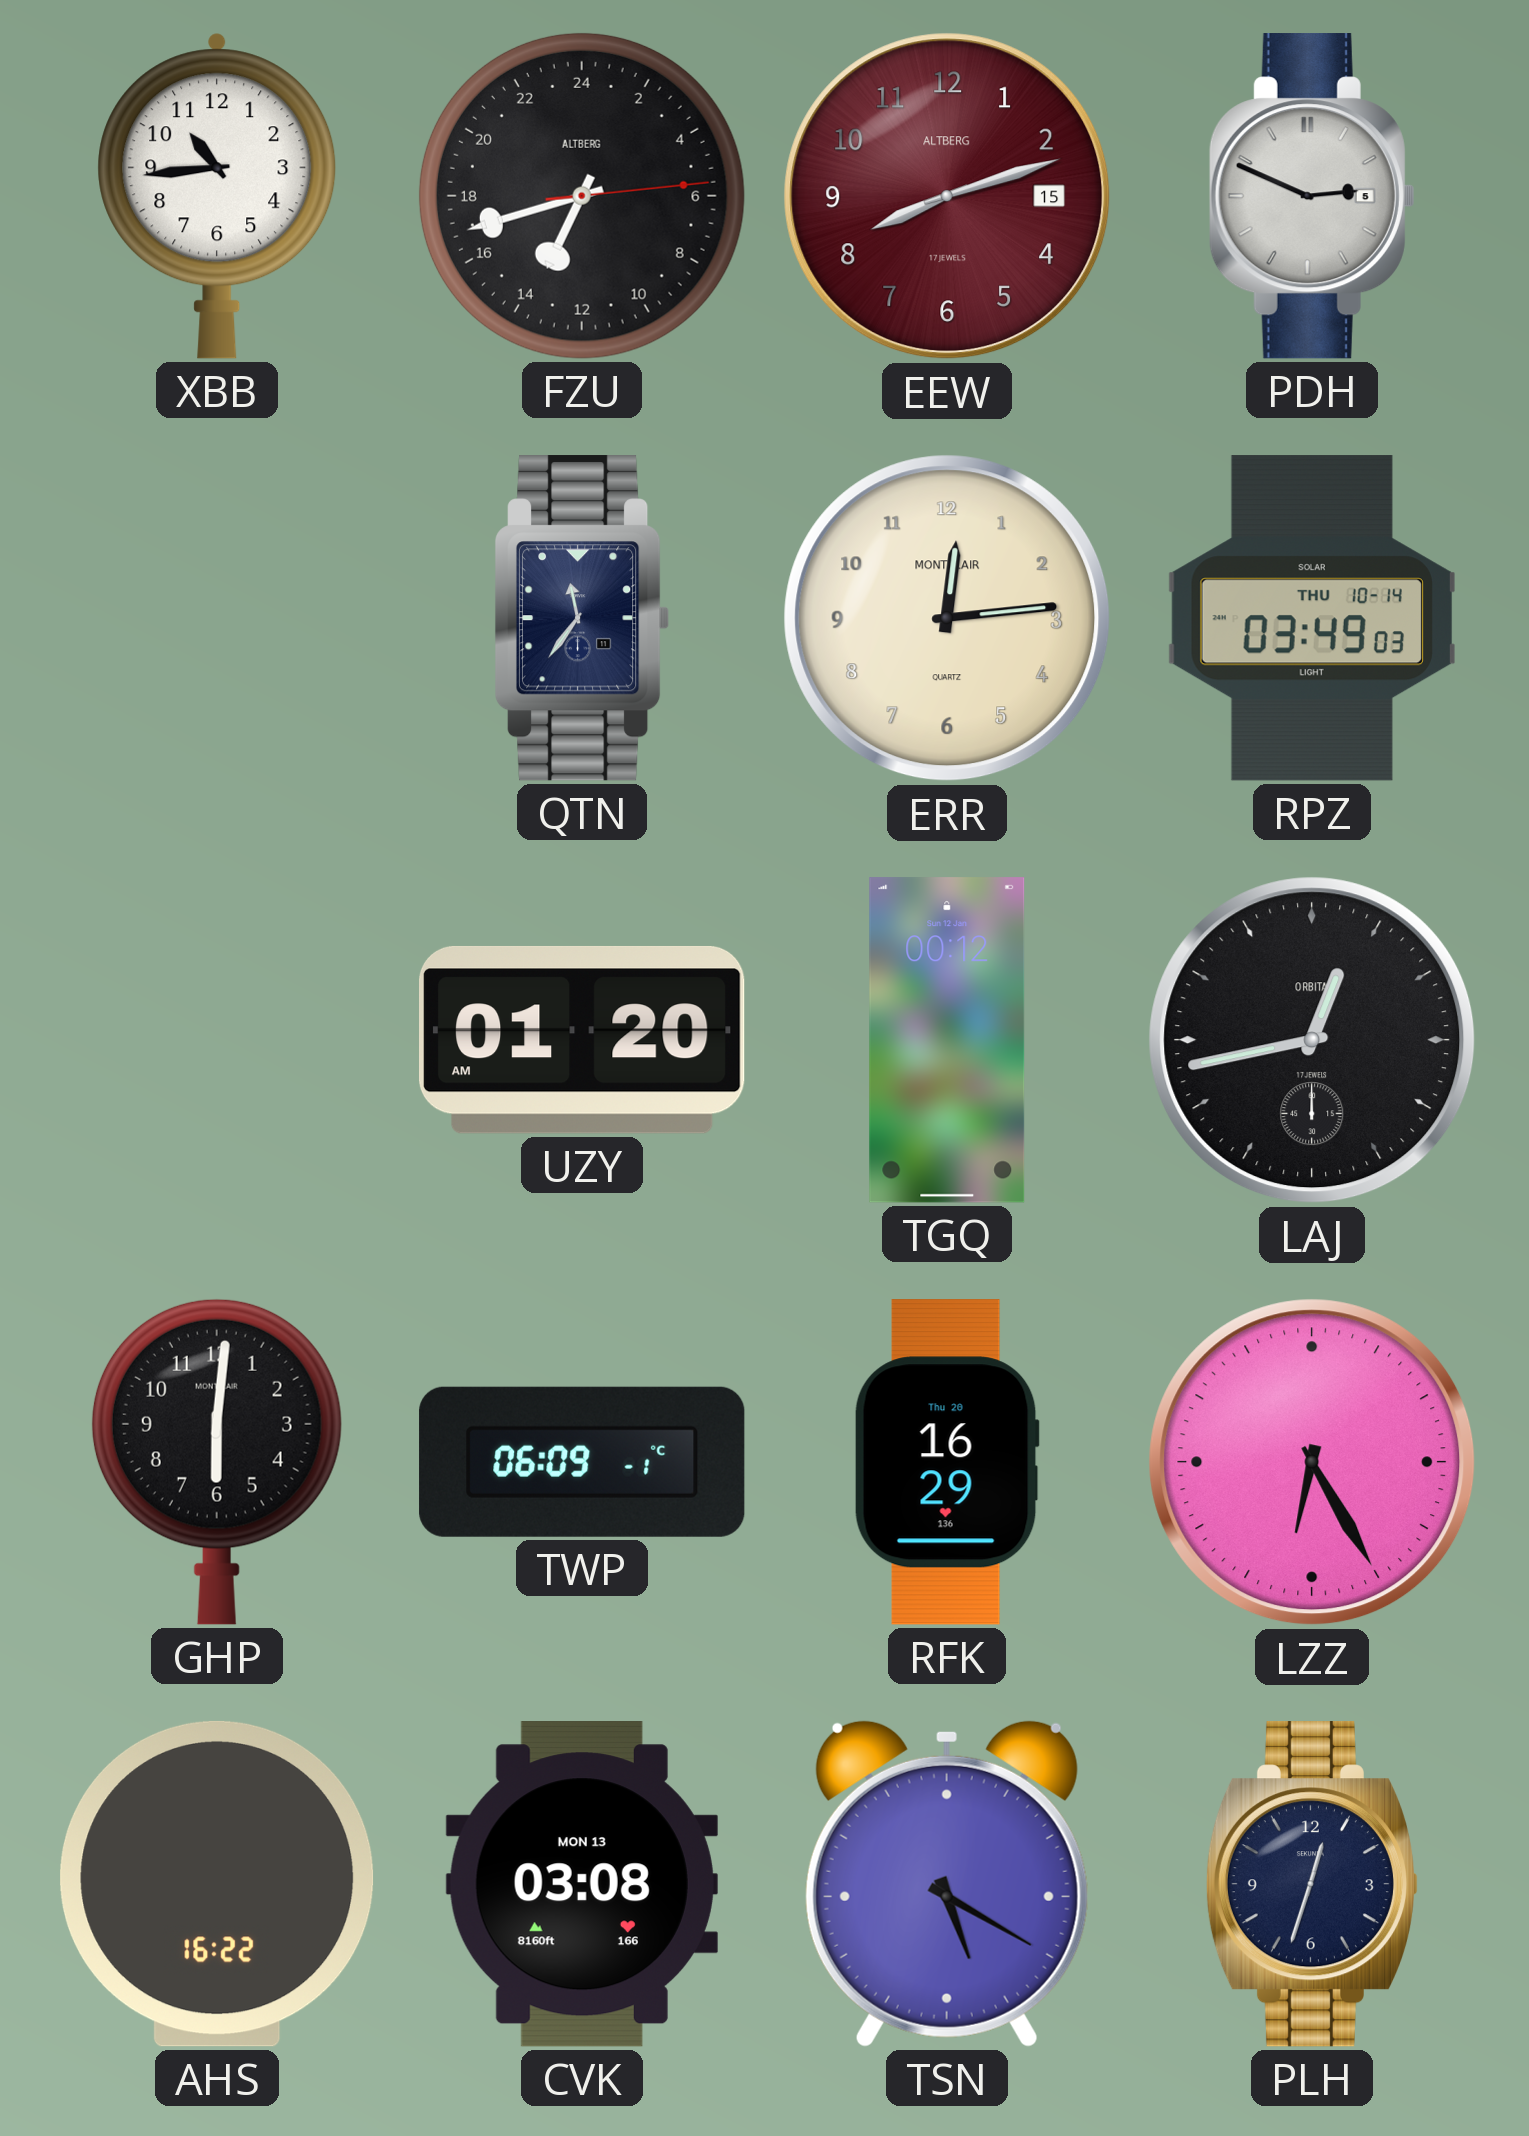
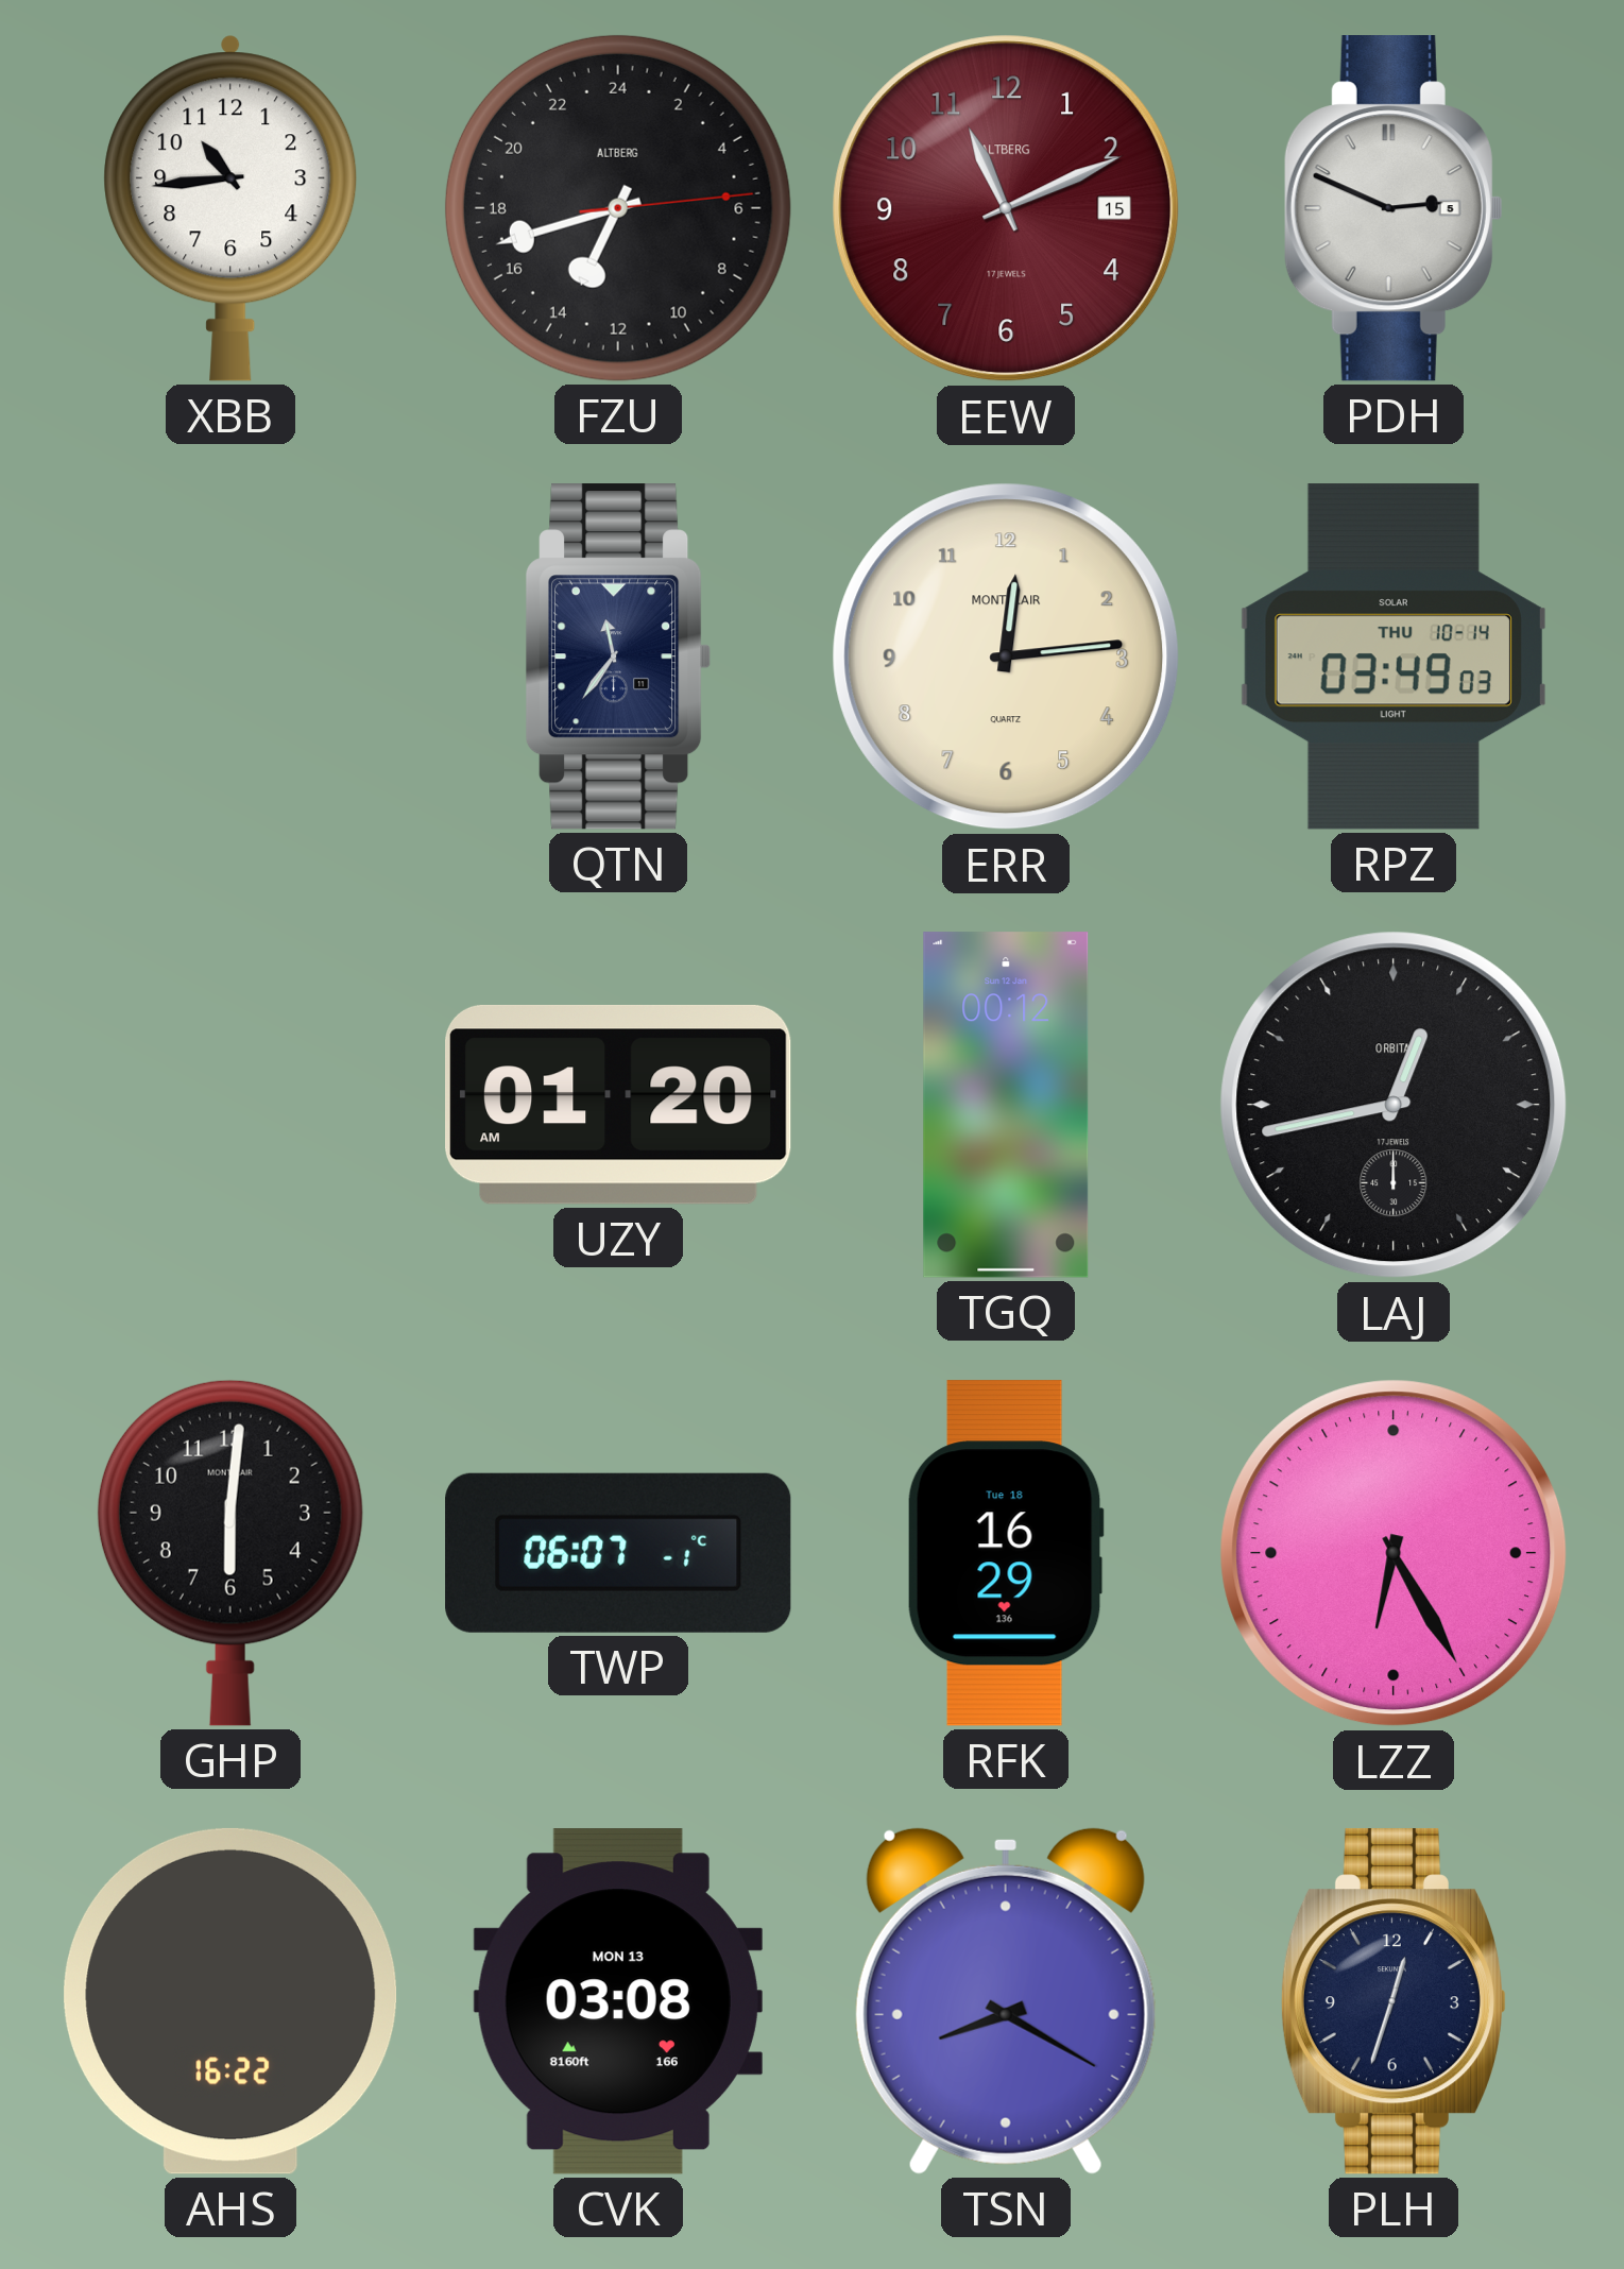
EEW: 8:12 -> 11:11 (1006, 208)
TWP: 06:09 -> 06:07 (618, 1553)
RFK date: Thu 20 -> Tue 18 (1006, 1553)
TSN: 5:20 -> 8:20 (1006, 2001)
